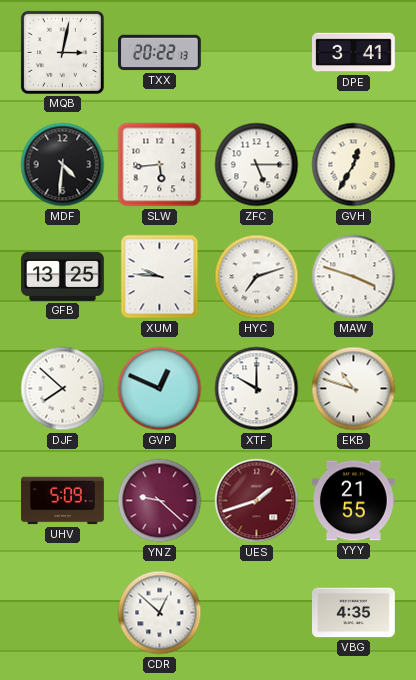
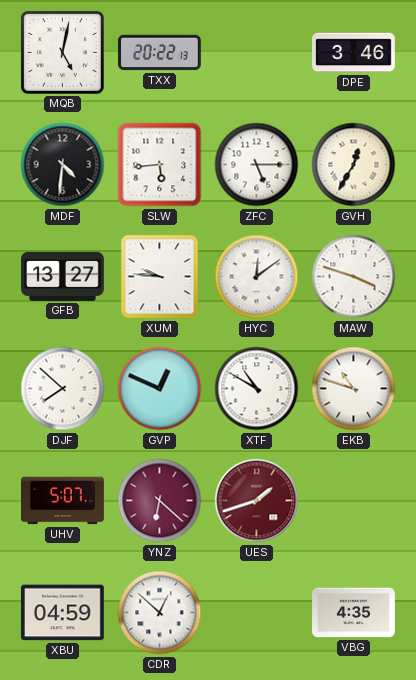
MQB: 3:02 -> 5:02 (62, 52)
DPE: 3:41 -> 3:46 (354, 53)
GFB: 13:25 -> 13:27 (63, 276)
HYC: 7:12 -> 12:09 (257, 277)
XTF: 10:00 -> 10:50 (257, 389)
UHV: 5:09 -> 5:07 (63, 501)
YNZ: 9:22 -> 6:22 (160, 501)
YYY: 21:55 -> none (354, 501)
XBU: none -> 04:59 (63, 613)
